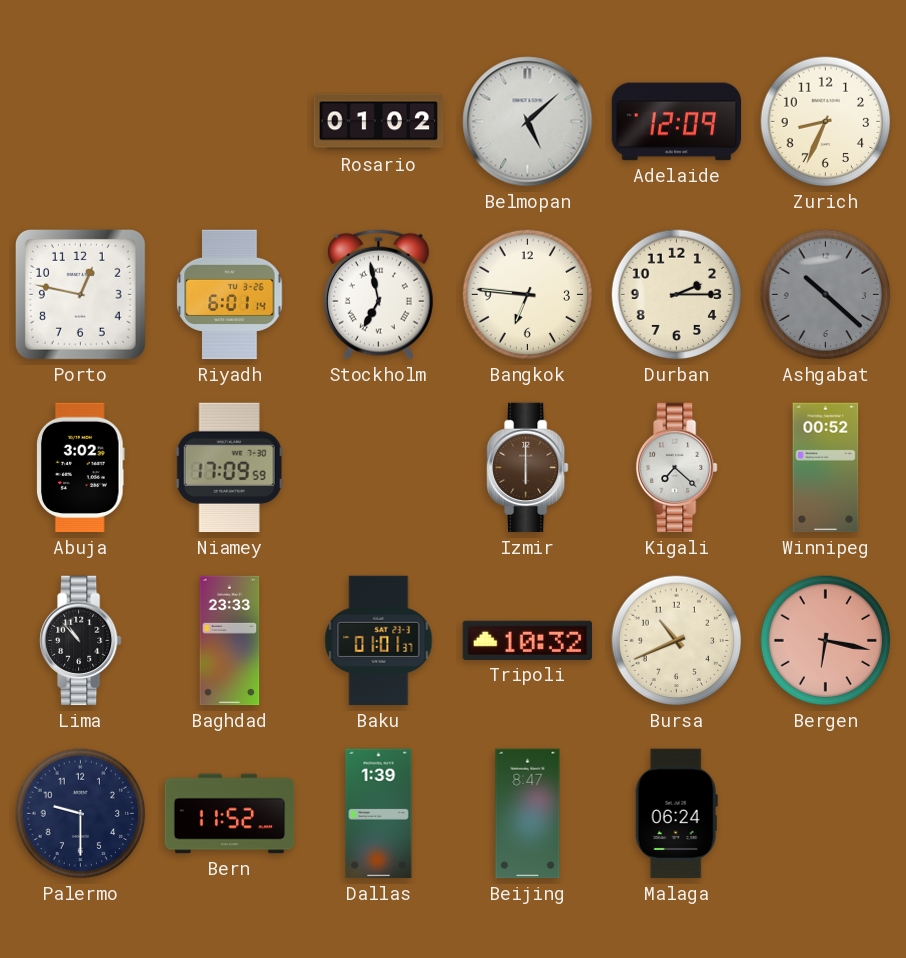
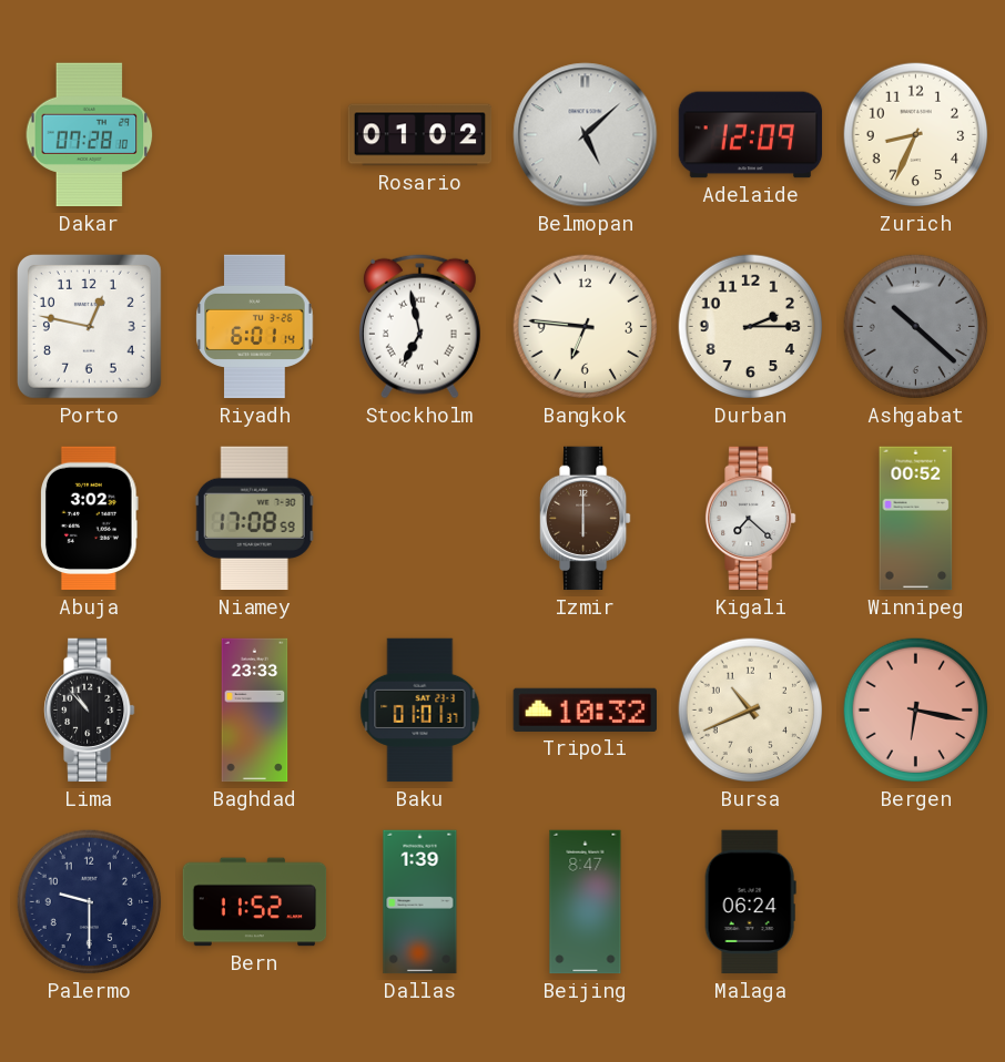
Dakar: none -> 07:28 (90, 135)
Niamey: 17:09 -> 17:08 (254, 519)
